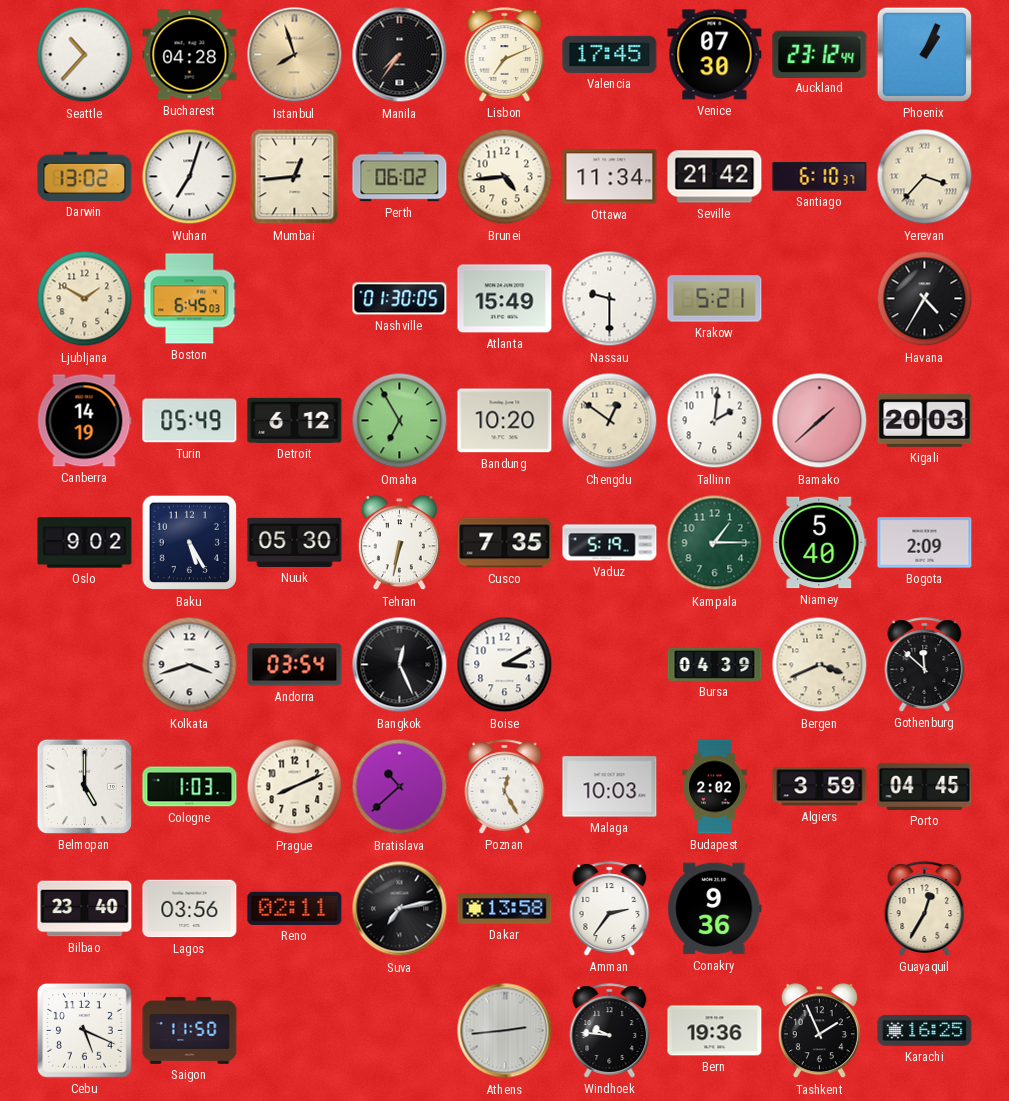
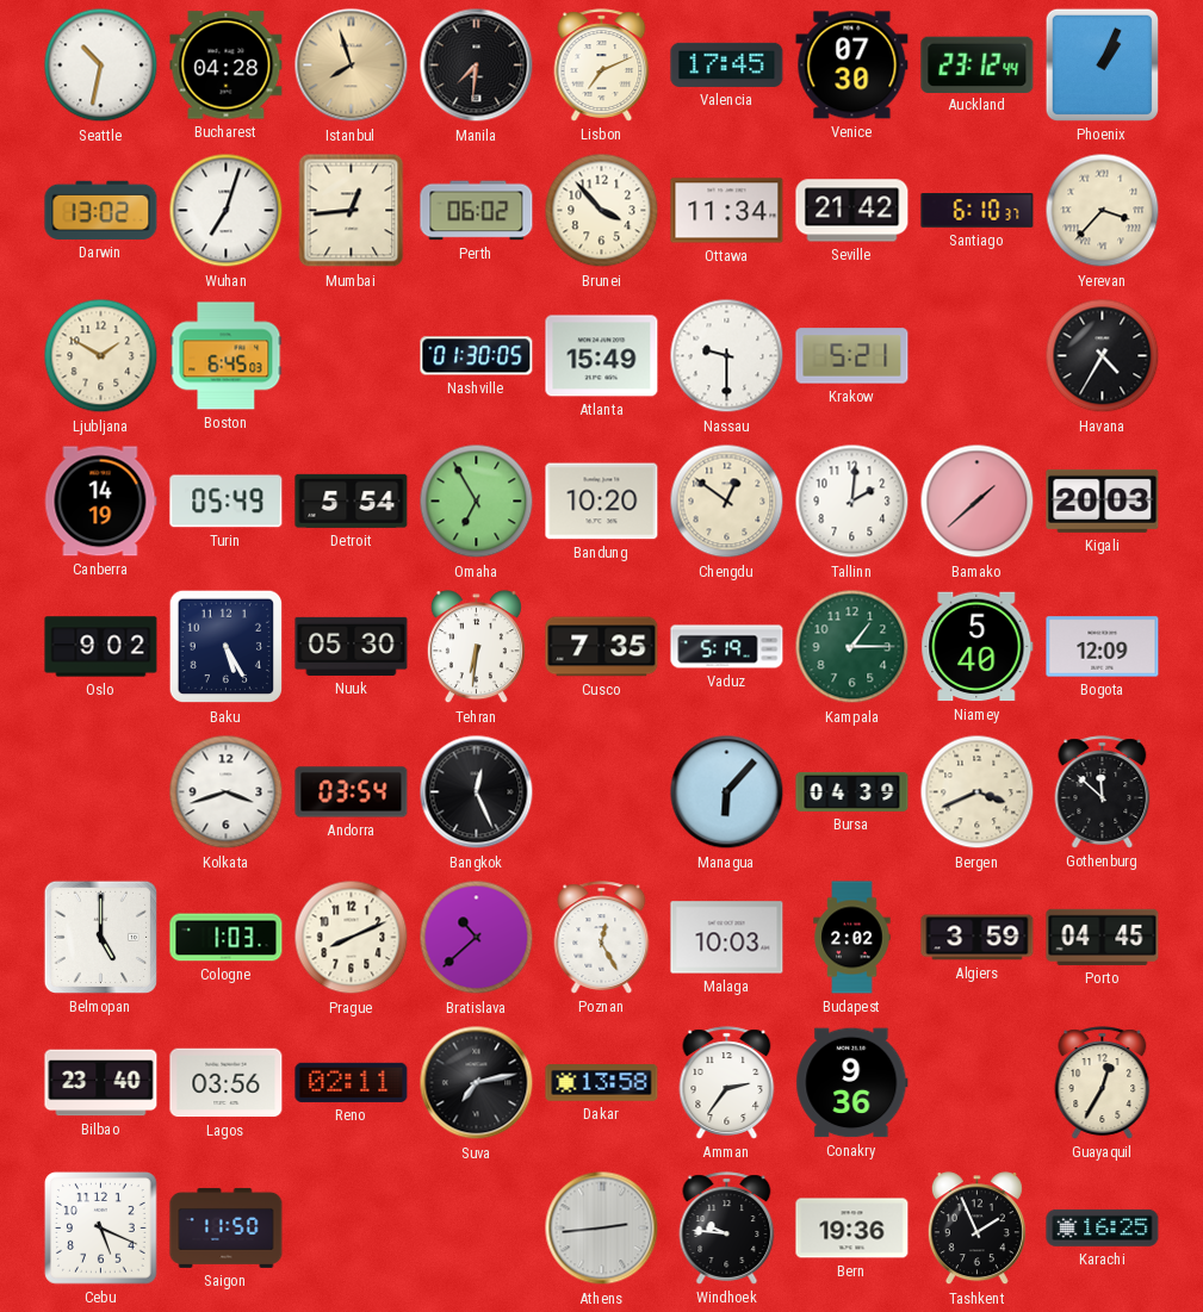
Seattle: 10:37 -> 10:32 (101, 66)
Manila: 7:36 -> 7:31 (477, 66)
Brunei: 4:44 -> 3:53 (602, 211)
Detroit: 6:12 -> 5:54 (352, 500)
Tehran: 6:32 -> 6:31 (476, 647)
Bogota: 2:09 -> 12:09 (1103, 647)
Boise: 3:10 -> none (505, 665)
Managua: none -> 6:07 (727, 792)
